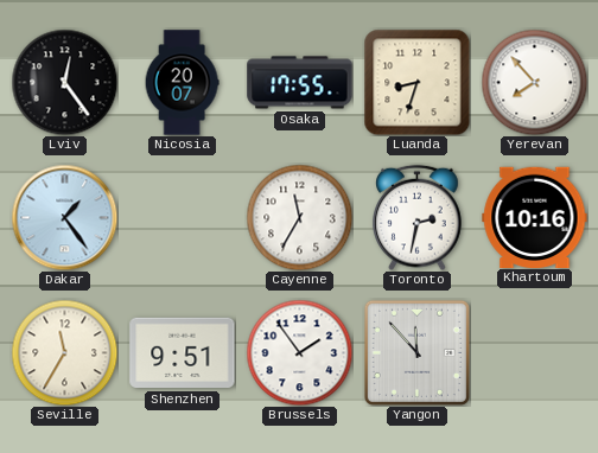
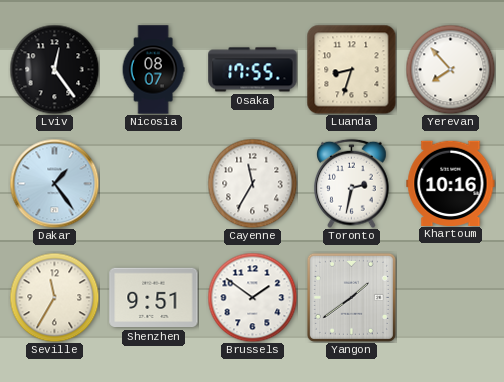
Nicosia: 20:07 -> 08:07 (153, 70)
Brussels: 1:54 -> 1:51 (252, 297)
Yangon: 11:53 -> 1:39 (351, 297)
